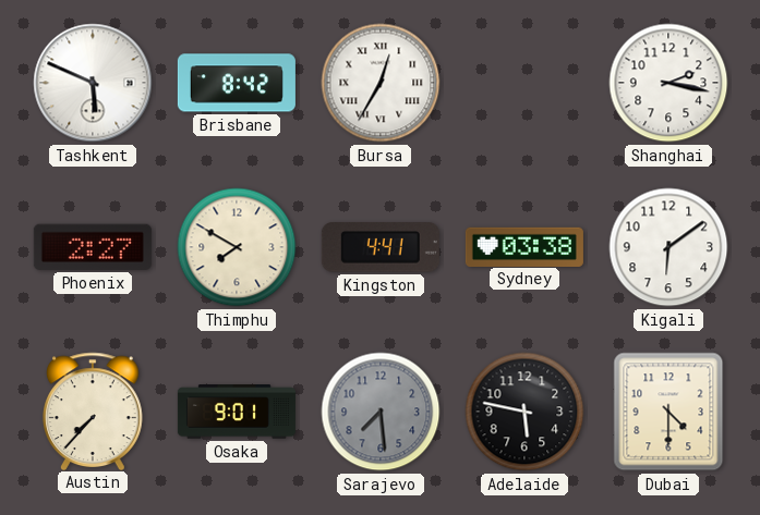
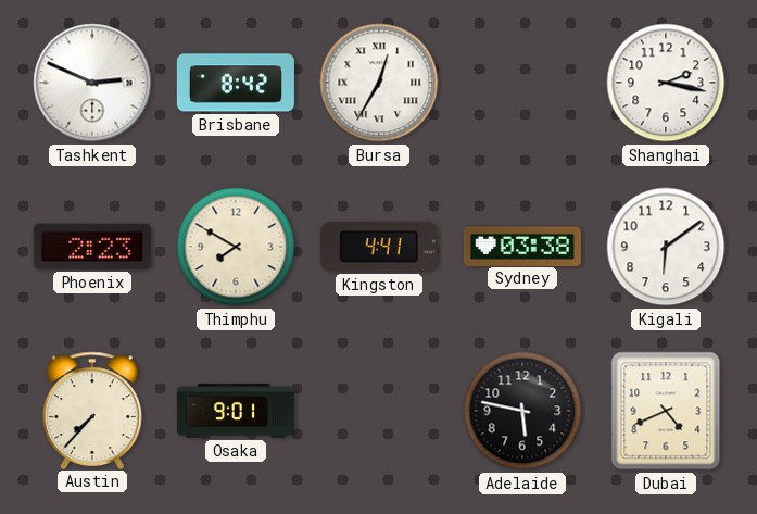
Tashkent: 5:49 -> 2:49 (92, 83)
Phoenix: 2:27 -> 2:23 (92, 247)
Sarajevo: 7:29 -> none (381, 412)
Dubai: 4:30 -> 4:41 (666, 411)
